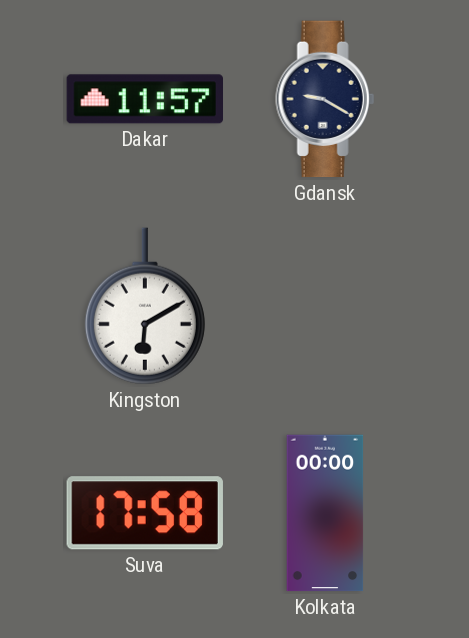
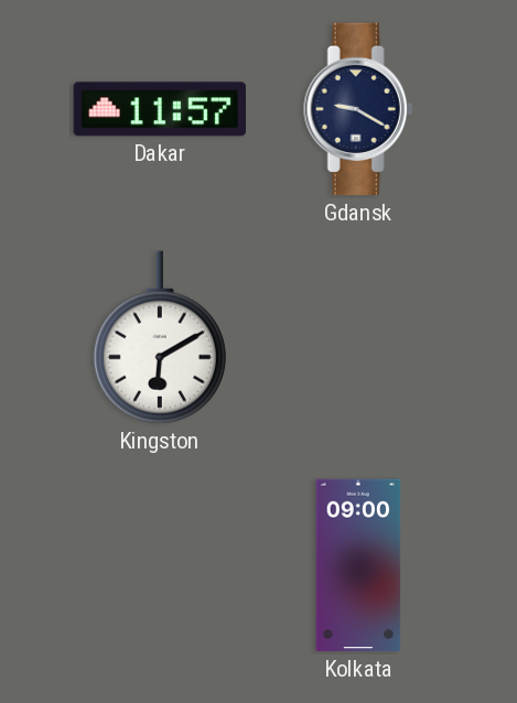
Suva: 17:58 -> none (145, 513)
Kolkata: 00:00 -> 09:00 (358, 565)
